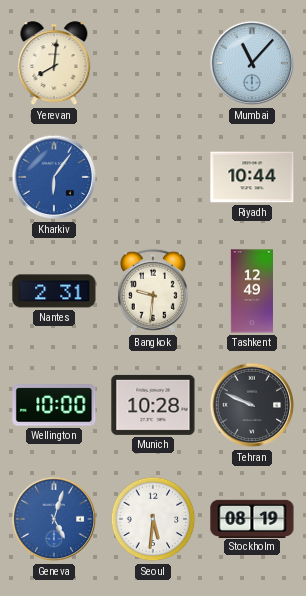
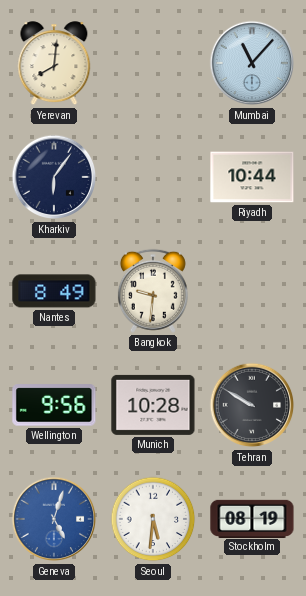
Kharkiv dial: blue -> navy (54, 177)
Nantes: 2:31 -> 8:49 (54, 291)
Tashkent: 12:49 -> none (252, 291)
Wellington: 10:00 -> 9:56 (54, 405)
Tehran: 9:49 -> 9:50 (252, 405)
